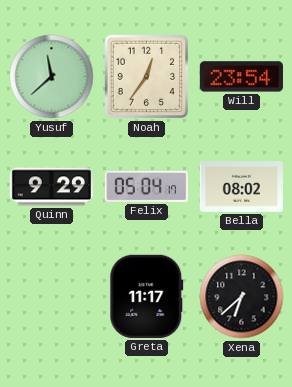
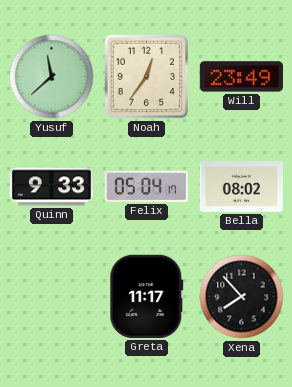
Will: 23:54 -> 23:49 (241, 77)
Quinn: 9:29 -> 9:33 (51, 187)
Xena: 6:38 -> 7:53 (242, 297)
